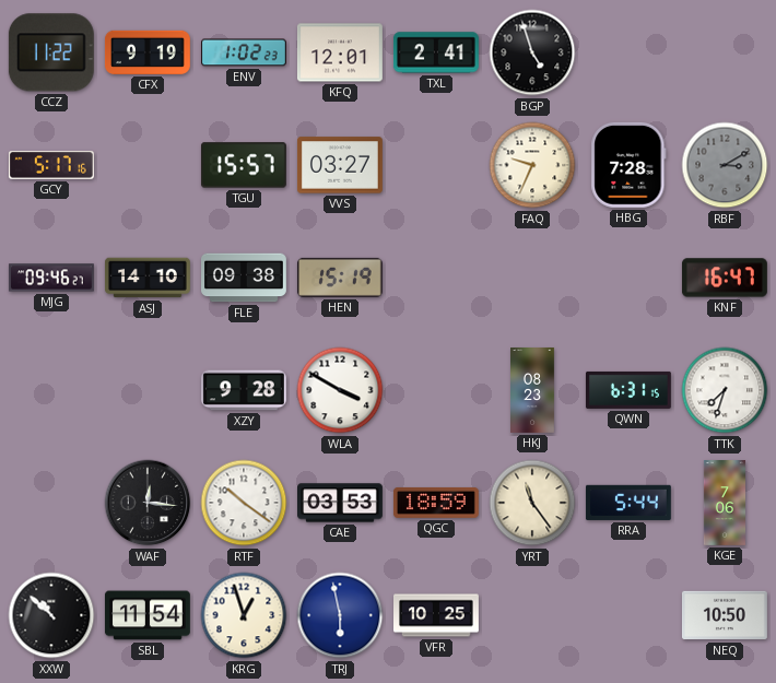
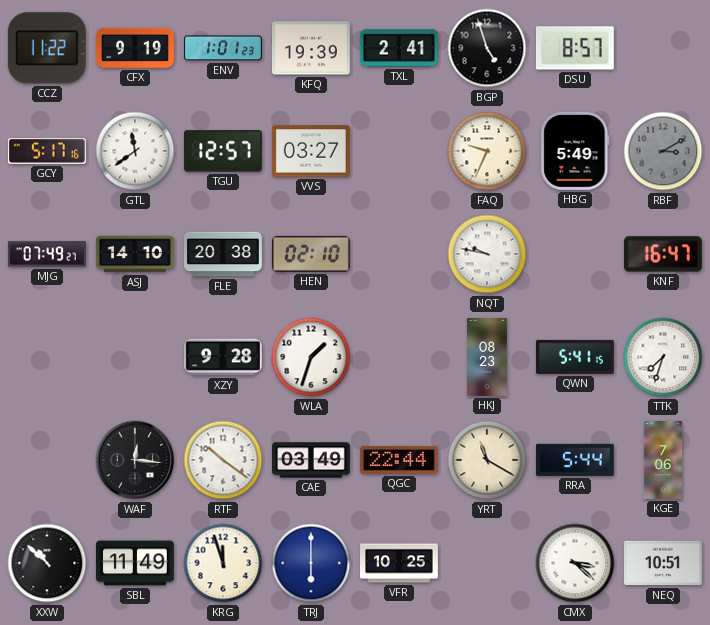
ENV: 1:02 -> 1:01 (224, 48)
KFQ: 12:01 -> 19:39 (311, 48)
DSU: none -> 8:57 (575, 48)
GTL: none -> 11:39 (135, 151)
TGU: 15:57 -> 12:57 (223, 151)
HBG: 7:28 -> 5:49 (575, 151)
MJG: 09:46 -> 07:49 (47, 254)
FLE: 09:38 -> 20:38 (224, 254)
HEN: 15:19 -> 02:10 (311, 254)
NQT: none -> 9:47 (487, 254)
WLA: 3:50 -> 1:33 (311, 357)
QWN: 6:31 -> 5:41 (575, 357)
CAE: 03:53 -> 03:49 (312, 460)
QGC: 18:59 -> 22:44 (399, 460)
YRT: 11:24 -> 11:20 (487, 460)
SBL: 11:54 -> 11:49 (135, 563)
KRG: 12:57 -> 11:57 (223, 563)
TRJ: 5:58 -> 6:00 (311, 563)
CMX: none -> 3:22 (575, 563)
NEQ: 10:50 -> 10:51 (663, 563)
